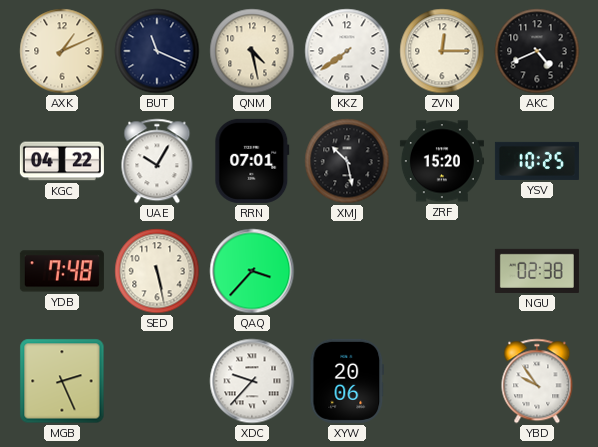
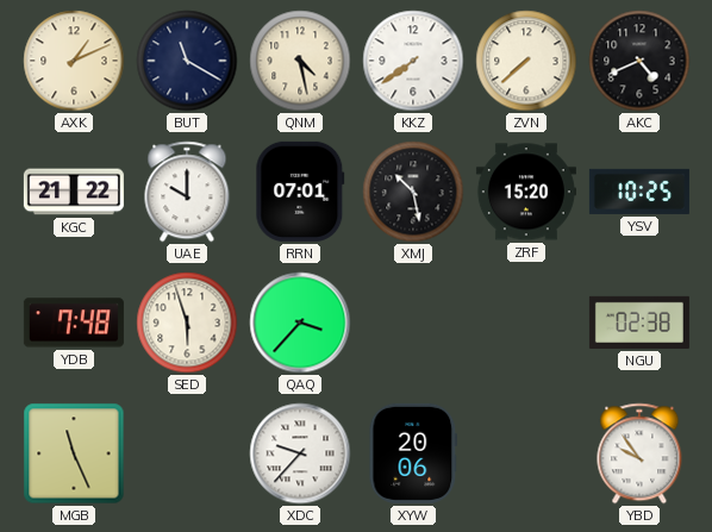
BUT: 11:19 -> 11:20 (187, 61)
ZVN: 12:15 -> 7:38 (526, 61)
KGC: 04:22 -> 21:22 (74, 192)
UAE: 10:05 -> 10:00 (187, 192)
SED: 5:28 -> 5:57 (187, 323)
MGB: 2:26 -> 11:26 (74, 453)
